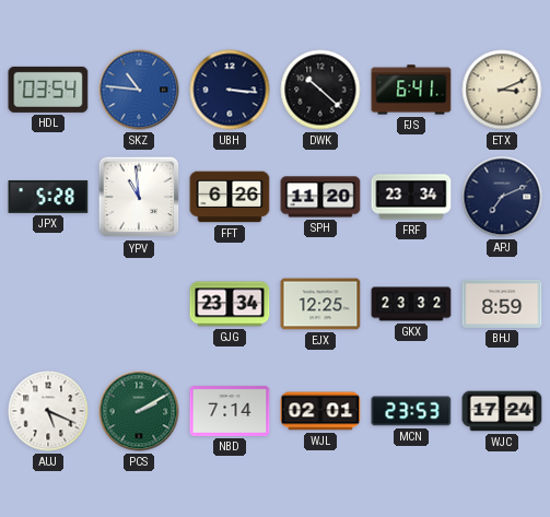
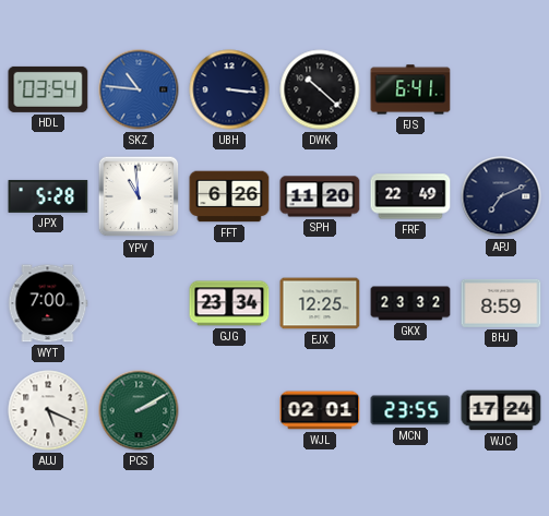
ETX: 3:11 -> none (502, 90)
FRF: 23:34 -> 22:49 (410, 196)
WYT: none -> 7:00 (48, 303)
NBD: 7:14 -> none (230, 412)
MCN: 23:53 -> 23:55 (410, 410)
